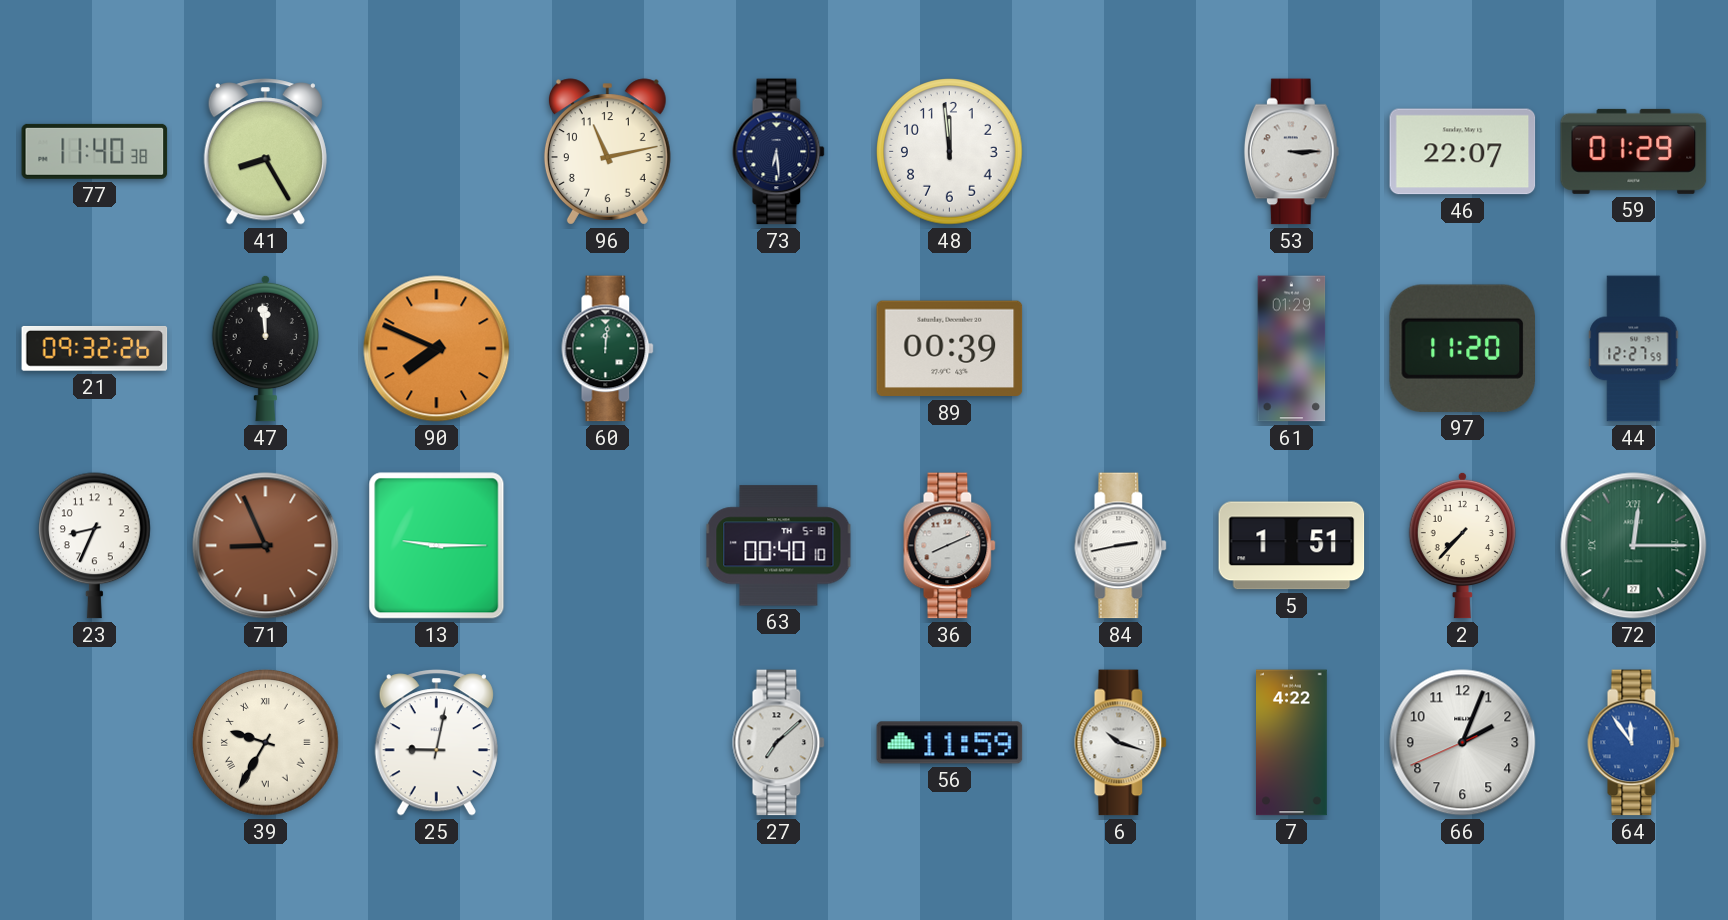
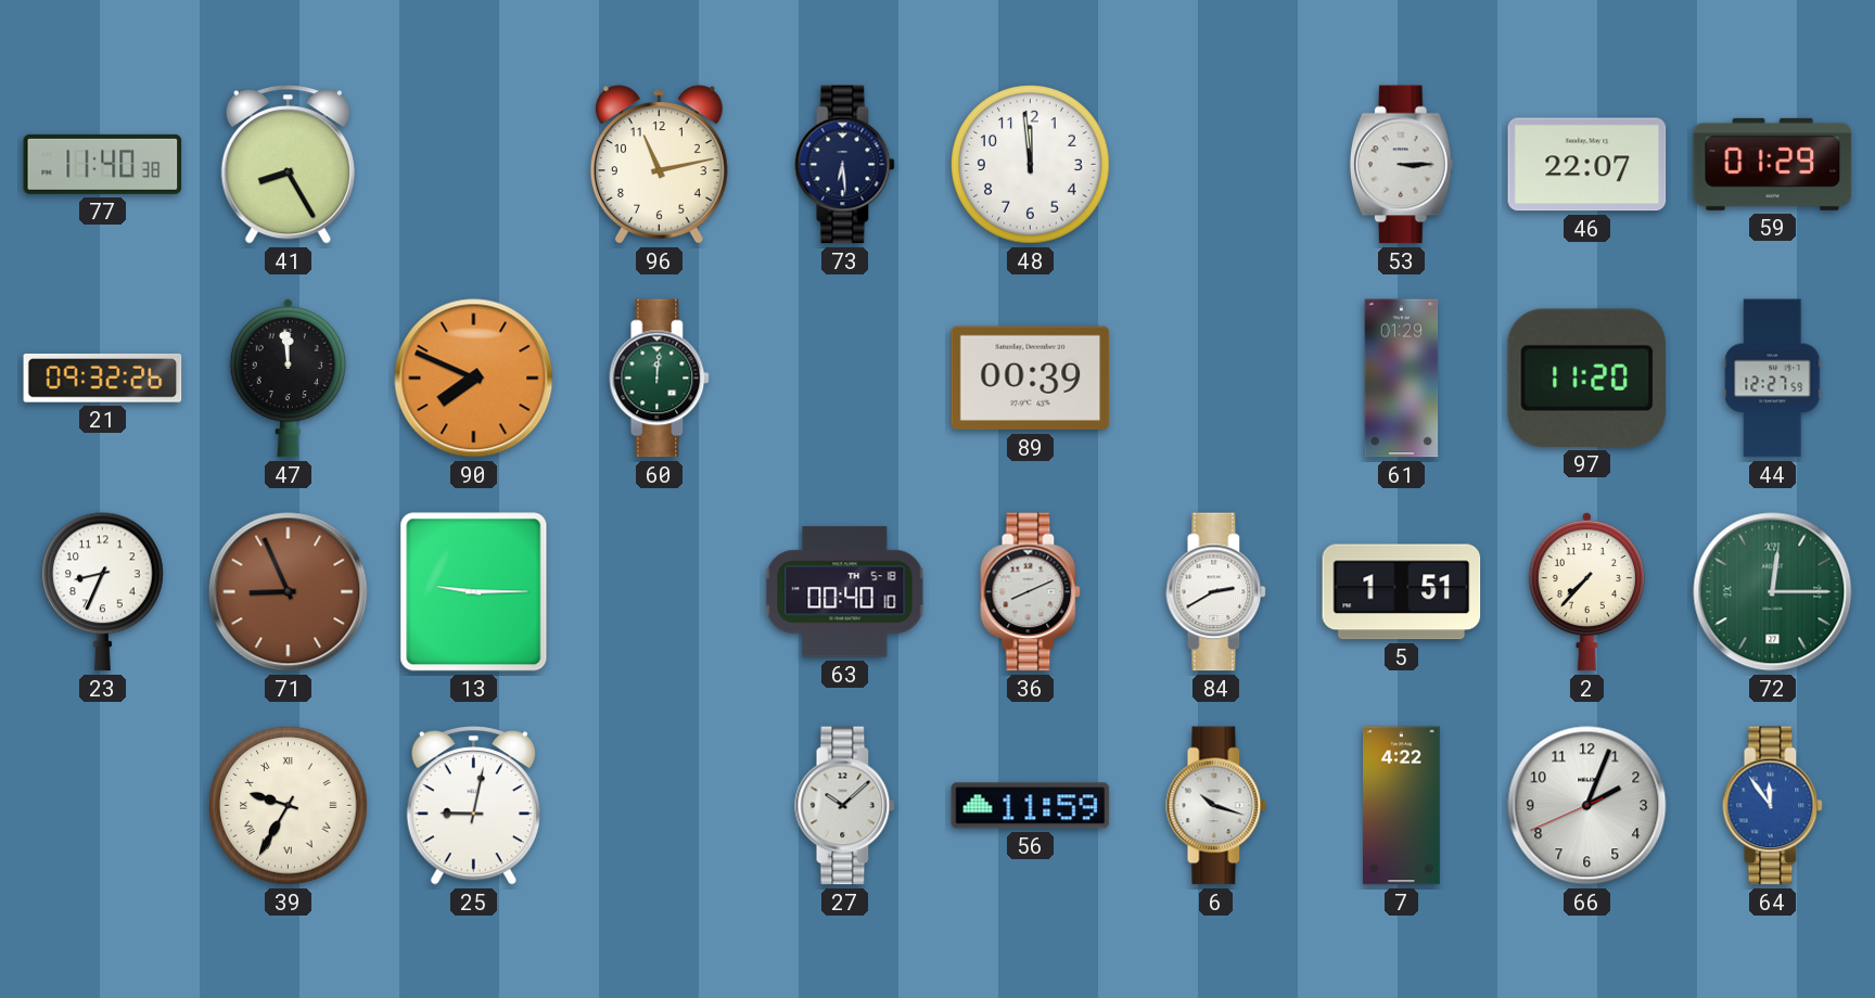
84: 2:43 -> 2:40 (1216, 592)
27: 7:08 -> 10:08 (845, 806)
